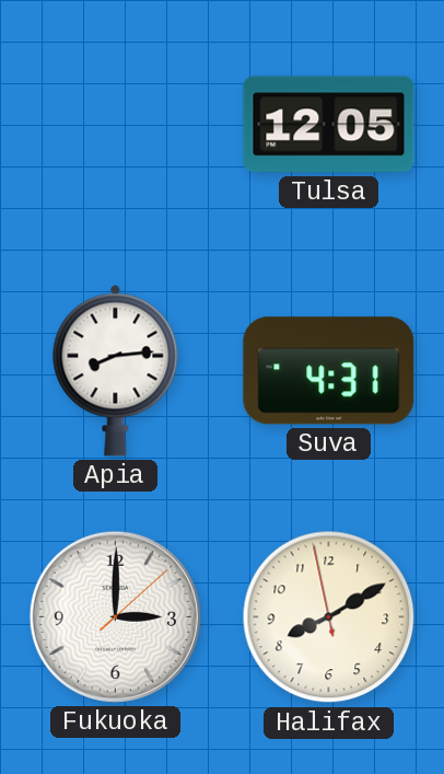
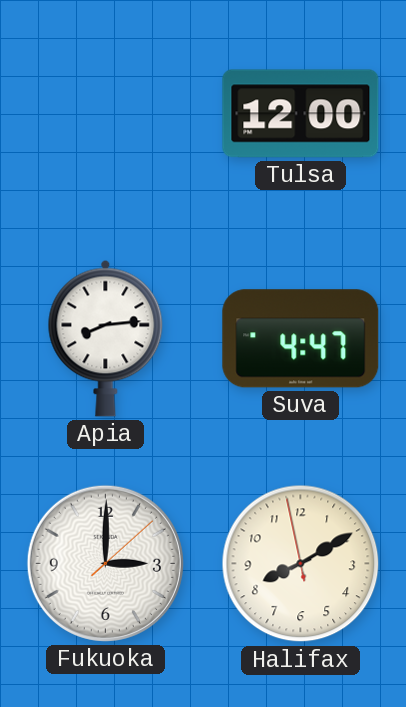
Tulsa: 12:05 -> 12:00 (301, 114)
Suva: 4:31 -> 4:47 (301, 339)
